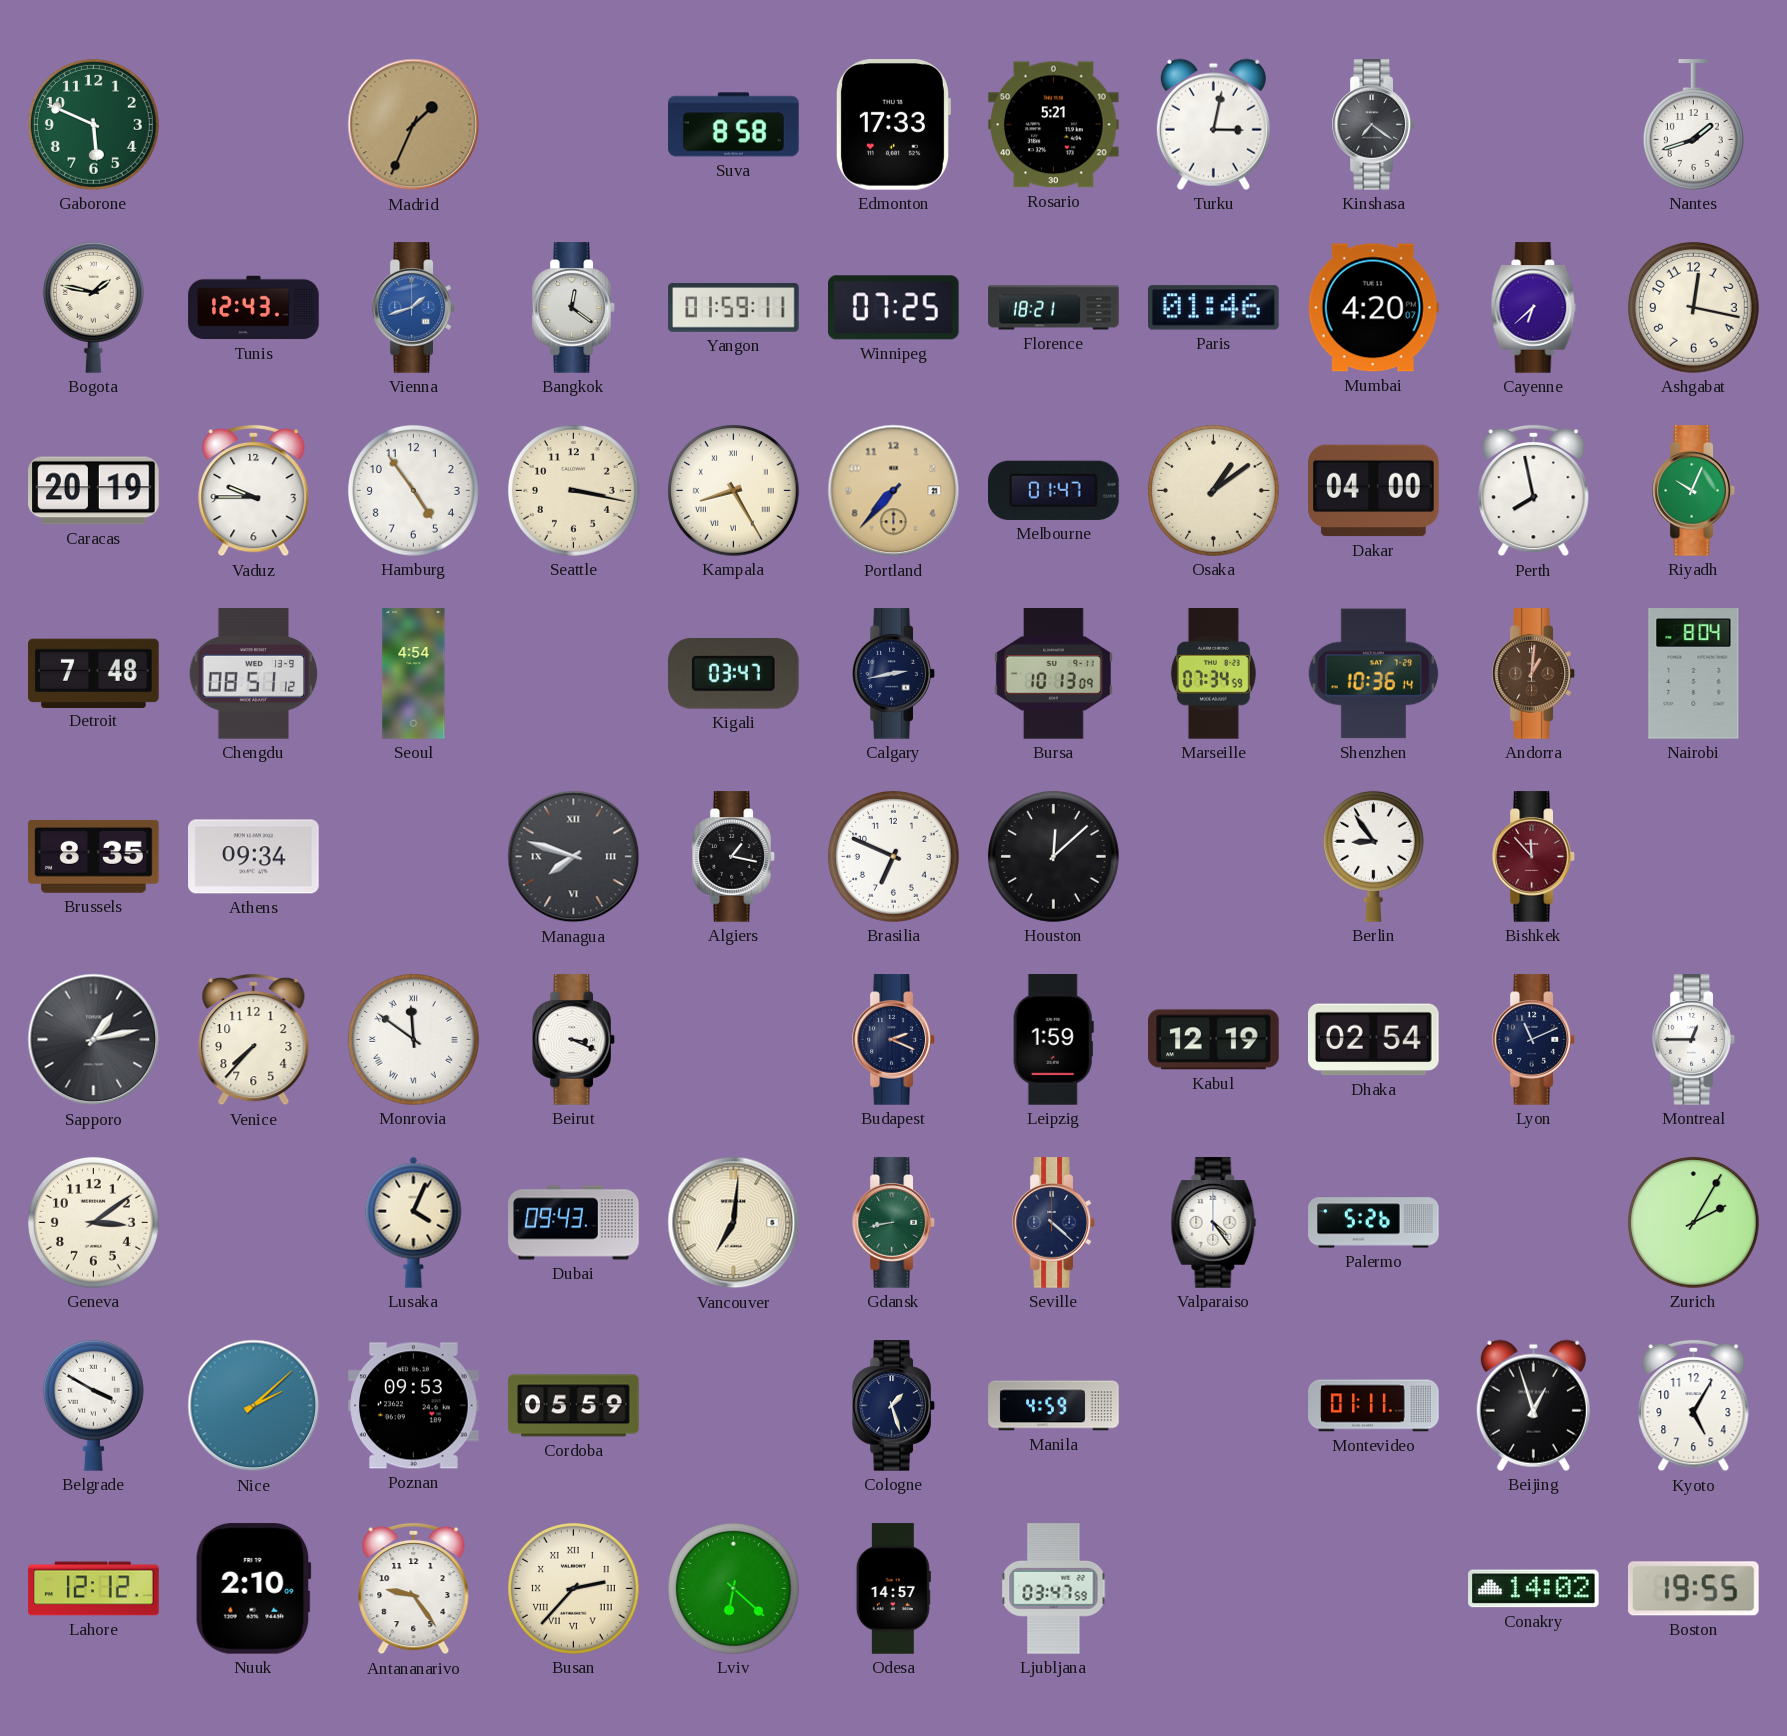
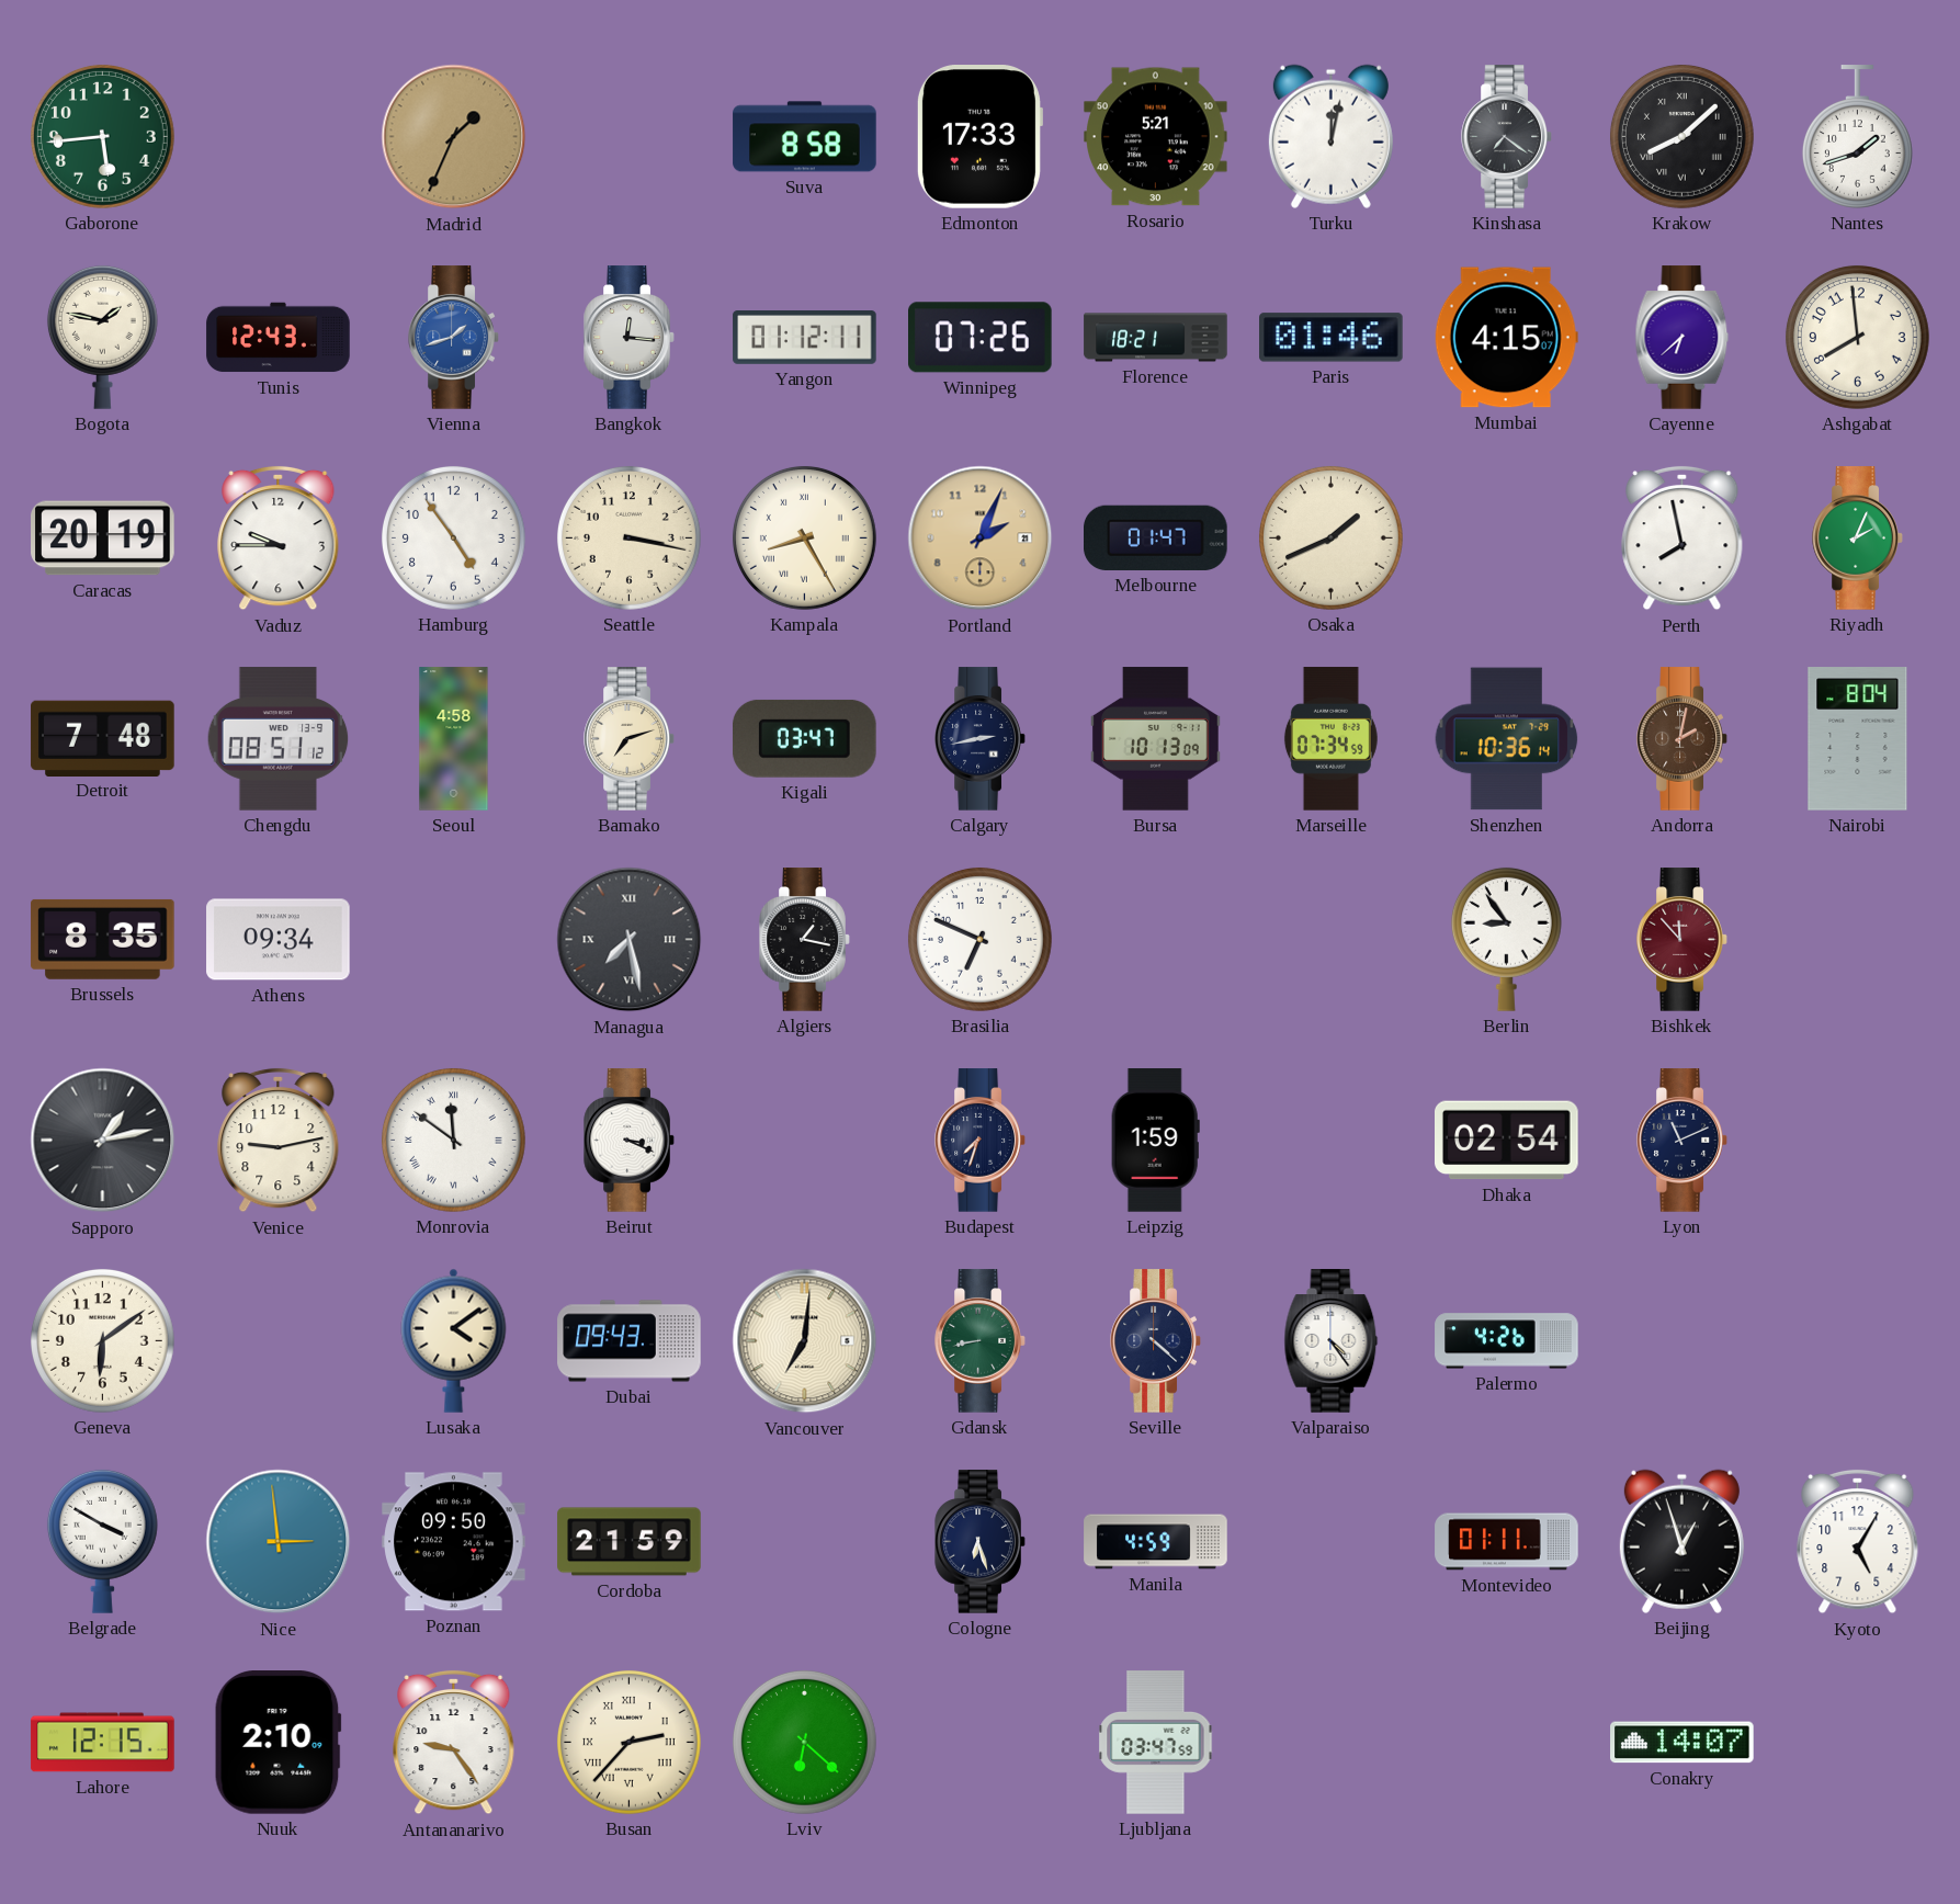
Gaborone: 5:49 -> 5:44 (102, 136)
Turku: 3:02 -> 12:02 (1330, 136)
Krakow: none -> 8:08 (1681, 136)
Bangkok: 12:21 -> 12:16 (630, 338)
Yangon: 01:59 -> 01:12 (805, 338)
Winnipeg: 07:25 -> 07:26 (981, 338)
Mumbai: 4:20 -> 4:15 (1506, 338)
Ashgabat: 12:17 -> 7:59 (1857, 337)
Portland: 7:37 -> 2:04 (981, 539)
Osaka: 1:09 -> 1:41 (1330, 537)
Dakar: 04:00 -> none (1374, 491)
Riyadh: 10:04 -> 2:04 (1858, 539)
Seoul: 4:54 -> 4:58 (454, 739)
Bamako: none -> 7:12 (630, 739)
Andorra: 1:01 -> 2:02 (1683, 739)
Managua: 7:48 -> 7:28 (630, 940)
Houston: 12:08 -> none (1053, 856)
Venice: 7:37 -> 9:13 (279, 1141)
Budapest: 2:19 -> 7:33 (981, 1141)
Kabul: 12:19 -> none (1214, 1040)
Montreal: 12:45 -> none (1694, 1040)
Geneva: 3:09 -> 6:09 (102, 1340)
Lusaka: 4:04 -> 4:09 (454, 1340)
Palermo: 5:26 -> 4:26 (1507, 1341)
Zurich: 2:05 -> none (1693, 1222)
Nice: 2:08 -> 2:59 (279, 1542)
Poznan: 09:53 -> 09:50 (454, 1542)
Cordoba: 05:59 -> 21:59 (630, 1542)
Cologne: 1:27 -> 6:27 (981, 1542)
Lahore: 12:12 -> 12:15 (103, 1743)
Odesa: 14:57 -> none (893, 1589)
Conakry: 14:02 -> 14:07 (1683, 1743)
Boston: 19:55 -> none (1694, 1589)
